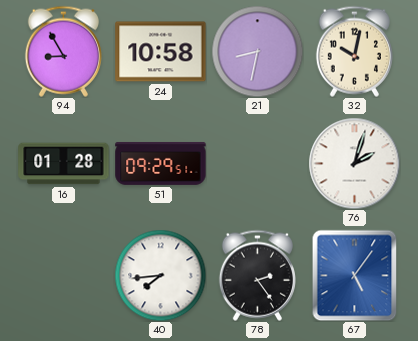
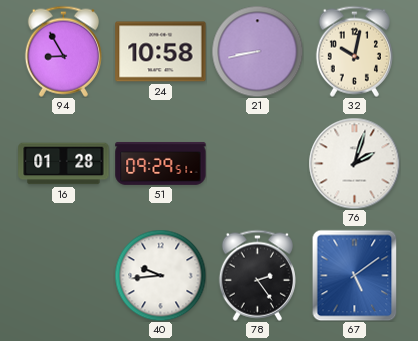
21: 8:32 -> 8:43 (257, 51)
40: 7:44 -> 9:44 (160, 275)
67: 5:06 -> 5:09 (355, 275)
